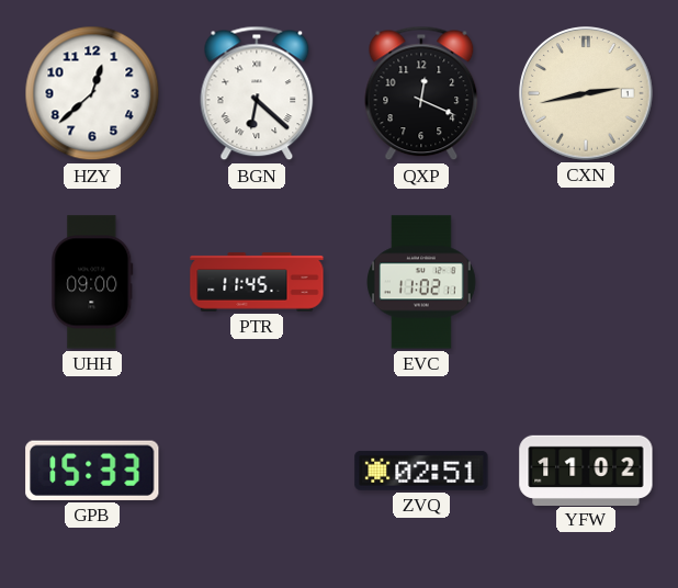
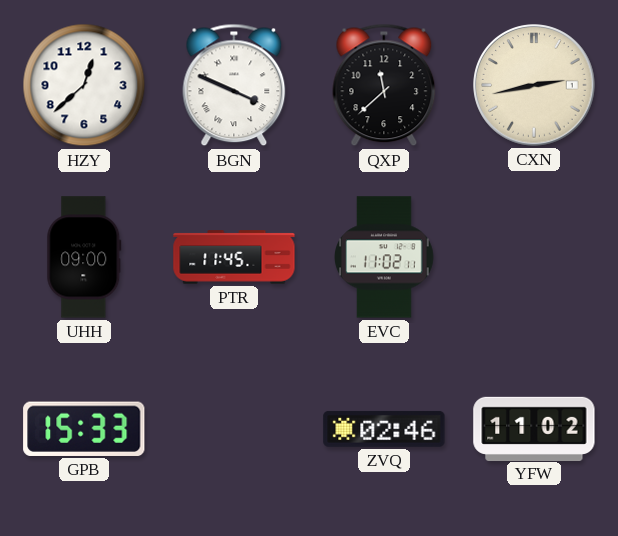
BGN: 6:22 -> 3:49 (234, 85)
QXP: 12:19 -> 11:38 (384, 85)
ZVQ: 02:51 -> 02:46 (384, 429)
